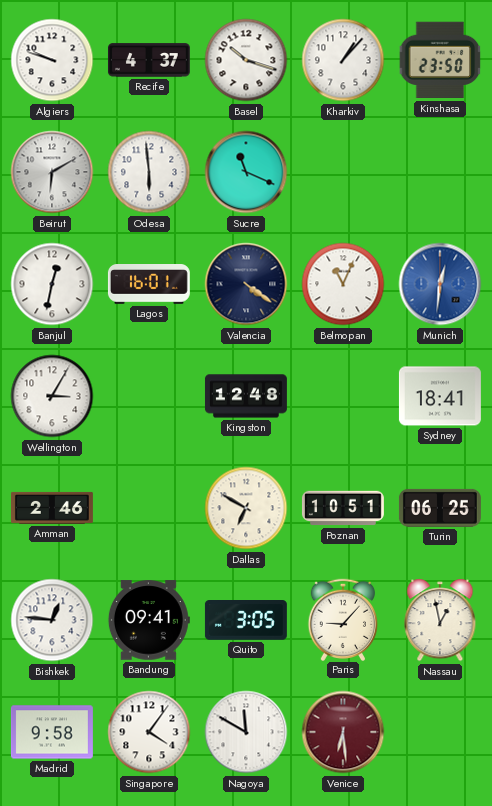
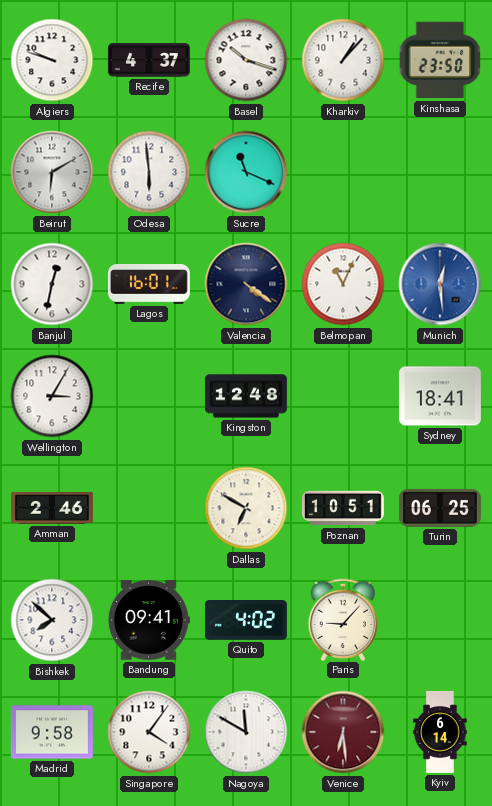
Munich: 12:31 -> 12:29 (440, 284)
Bishkek: 12:46 -> 7:52 (52, 620)
Quito: 3:05 -> 4:02 (246, 621)
Nassau: 12:58 -> none (440, 620)
Kyiv: none -> 6:14 (440, 732)
